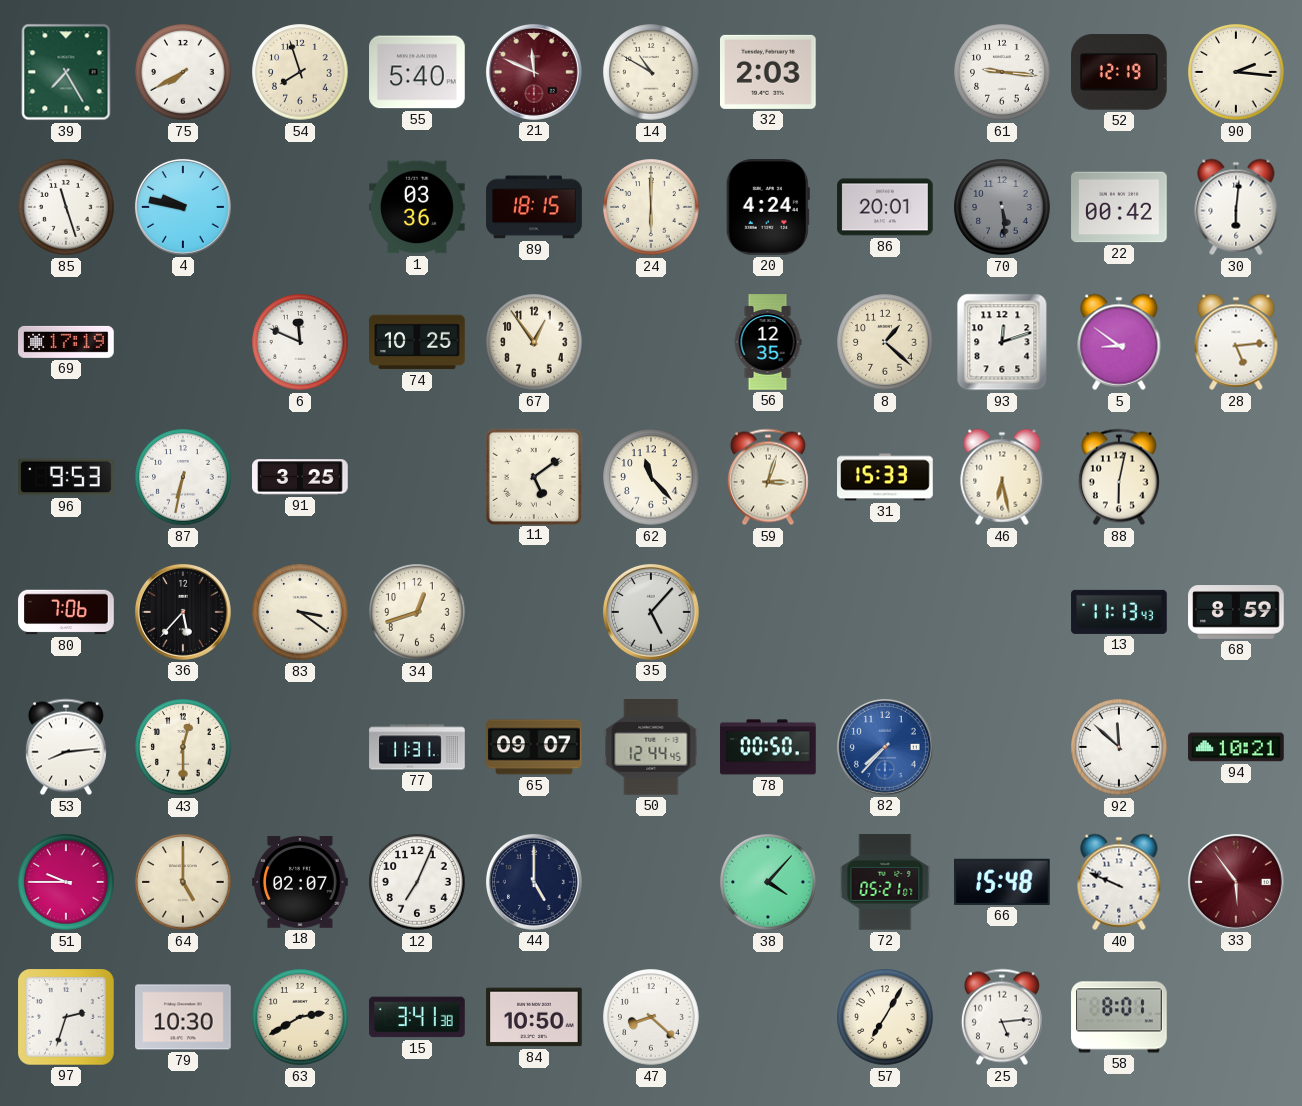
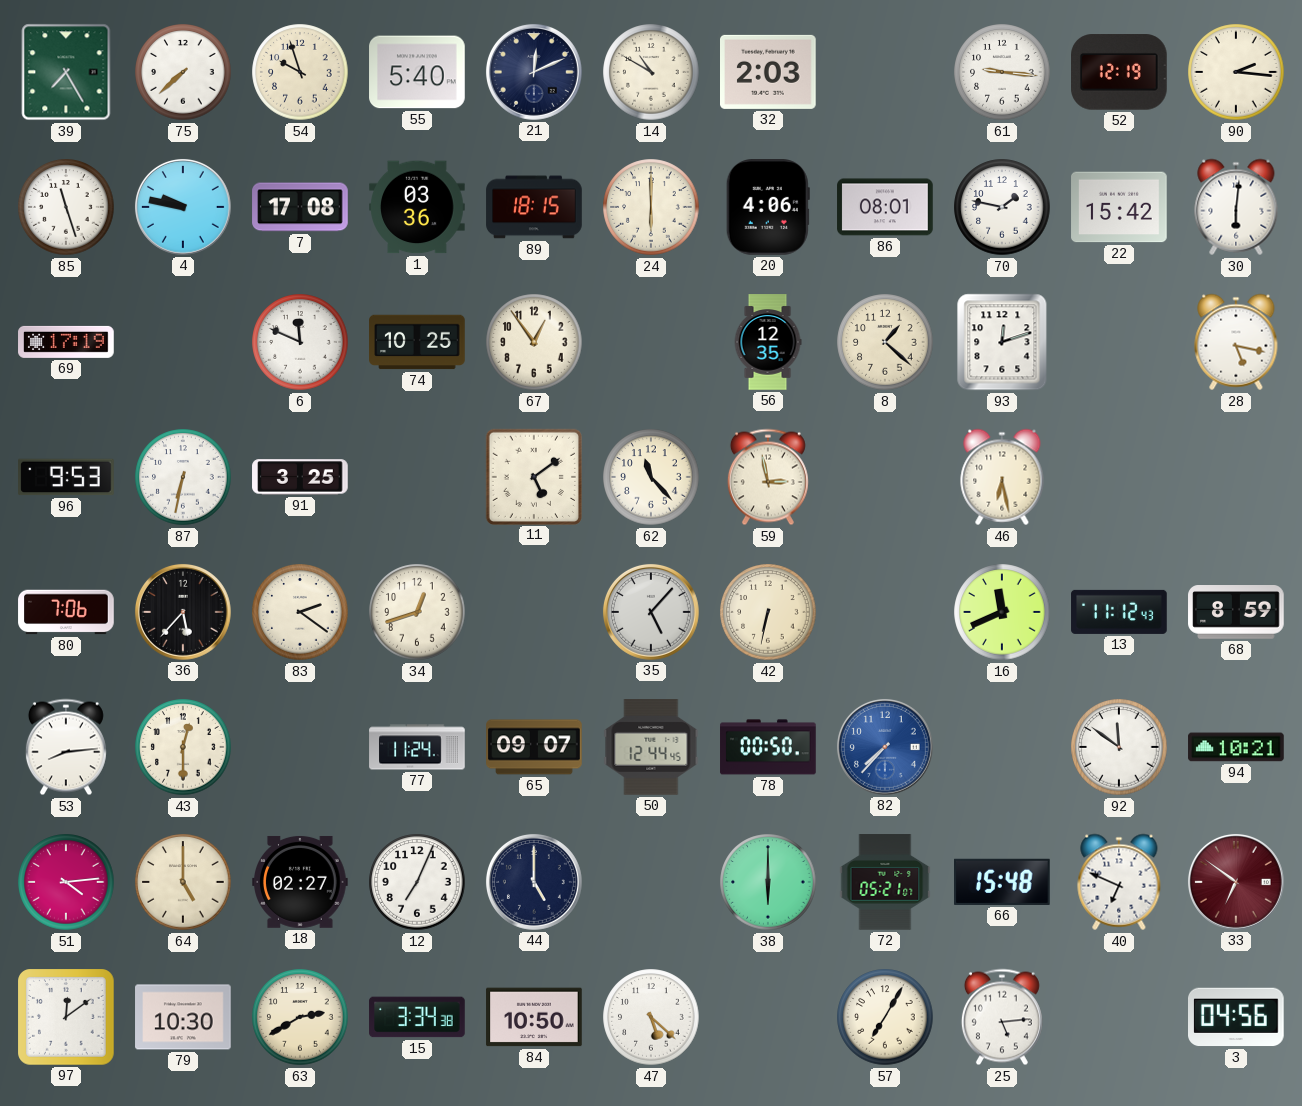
75: 7:40 -> 7:38 (183, 72)
54: 7:57 -> 9:57 (300, 72)
21: 11:49 -> 12:11 (534, 72)
21 dial: burgundy -> navy (534, 72)
7: none -> 17:08 (300, 207)
20: 4:24 -> 4:06 (768, 207)
86: 20:01 -> 08:01 (885, 207)
70: 5:29 -> 1:47 (1002, 207)
70 dial: grey -> white (1002, 207)
22: 00:42 -> 15:42 (1119, 207)
5: 8:51 -> none (1119, 342)
28: 5:14 -> 5:17 (1236, 342)
59: 3:03 -> 2:58 (768, 477)
31: 15:33 -> none (885, 477)
88: 6:02 -> none (1119, 477)
83: 3:21 -> 2:21 (300, 612)
42: none -> 6:32 (768, 612)
16: none -> 11:41 (1002, 612)
13: 11:13 -> 11:12 (1119, 612)
77: 11:31 -> 11:24 (417, 747)
92: 11:52 -> 11:51 (1119, 747)
51: 9:45 -> 4:14 (66, 882)
18: 02:07 -> 02:27 (300, 882)
38: 4:07 -> 6:00 (768, 882)
40: 9:49 -> 6:49 (1119, 882)
33: 5:54 -> 6:51 (1236, 882)
97: 2:33 -> 12:09 (67, 1018)
15: 3:41 -> 3:34 (417, 1017)
47: 8:22 -> 5:22 (651, 1017)
58: 8:01 -> none (1119, 1017)
3: none -> 04:56 (1237, 1017)
